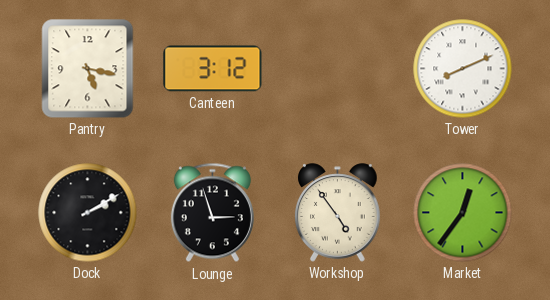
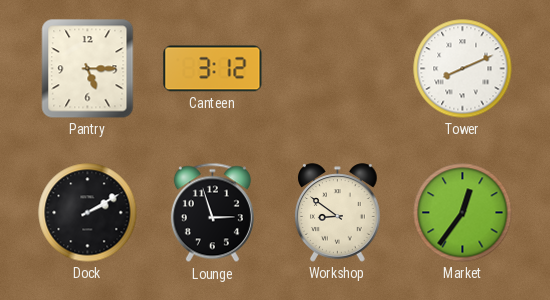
Pantry: 5:17 -> 5:15 (88, 69)
Workshop: 4:54 -> 8:51 (338, 213)
